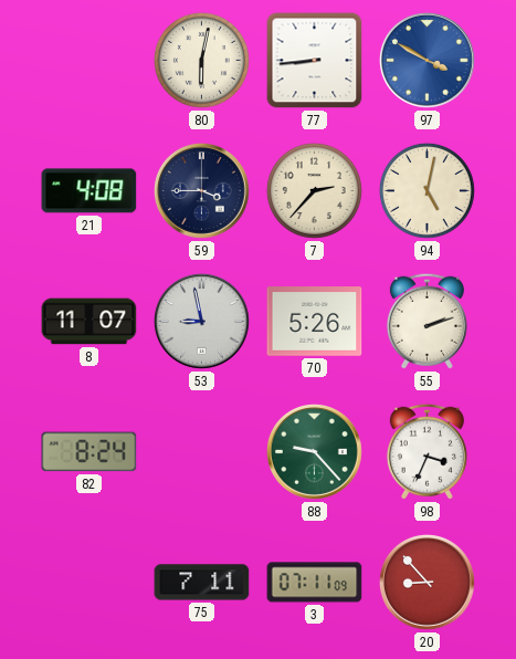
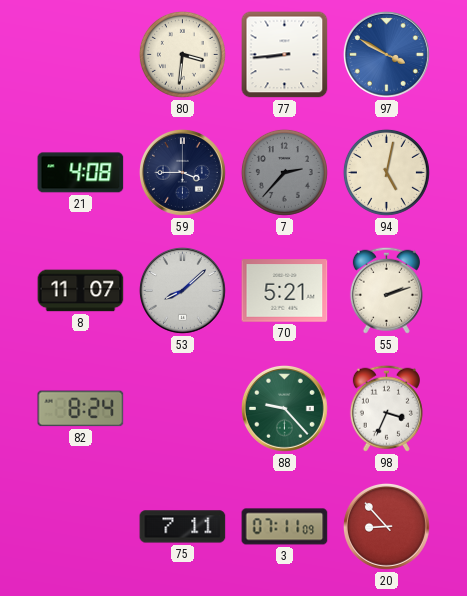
80: 6:02 -> 3:31 (182, 54)
7 dial: cream -> grey (284, 172)
53: 8:58 -> 8:08 (182, 290)
70: 5:26 -> 5:21 (285, 291)
